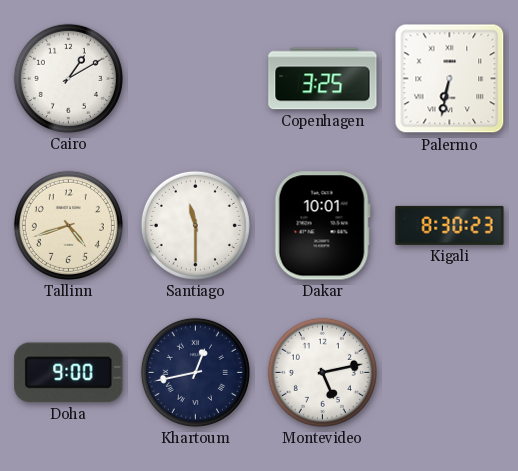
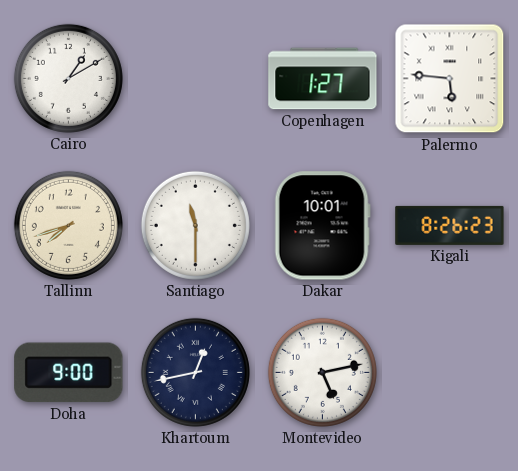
Copenhagen: 3:25 -> 1:27 (323, 79)
Palermo: 6:32 -> 5:46 (450, 79)
Tallinn: 4:42 -> 7:42 (68, 225)
Kigali: 8:30 -> 8:26 (450, 225)
